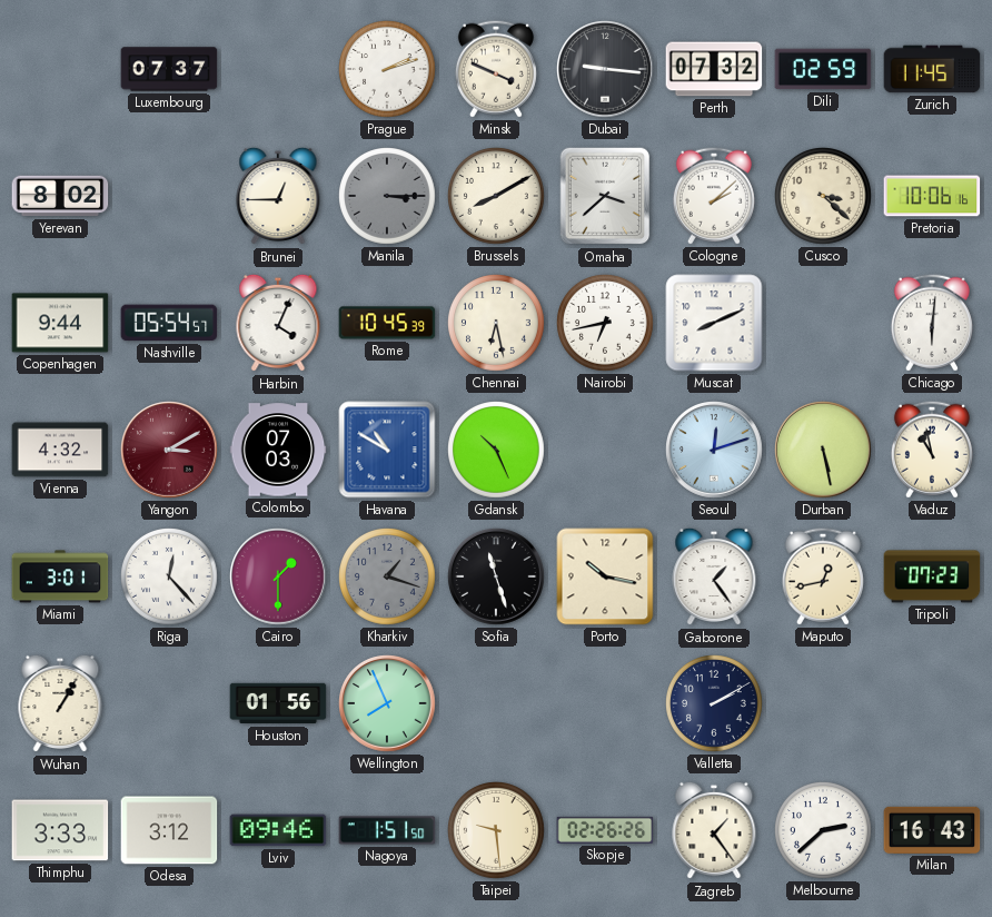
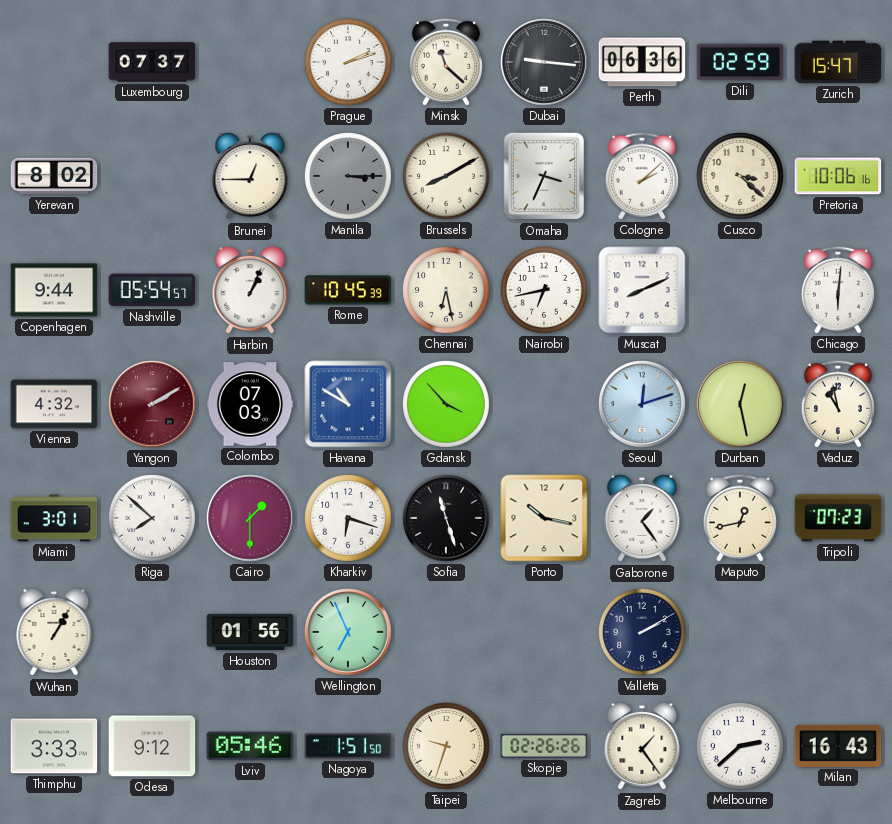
Minsk: 3:49 -> 11:22 (446, 62)
Perth: 07:32 -> 06:36 (642, 62)
Zurich: 11:45 -> 15:47 (838, 62)
Omaha: 3:38 -> 3:34 (544, 176)
Harbin: 4:04 -> 1:04 (250, 290)
Yangon: 3:10 -> 2:10 (152, 404)
Gdansk: 10:26 -> 3:53 (447, 405)
Durban: 5:28 -> 12:28 (740, 404)
Riga: 12:23 -> 7:52 (153, 519)
Kharkiv: 1:18 -> 6:18 (349, 519)
Kharkiv dial: grey -> white (349, 519)
Wellington: 7:56 -> 6:56 (348, 632)
Odesa: 3:12 -> 9:12 (152, 746)
Lviv: 09:46 -> 05:46 (250, 746)
Taipei: 9:29 -> 9:33 (447, 747)
